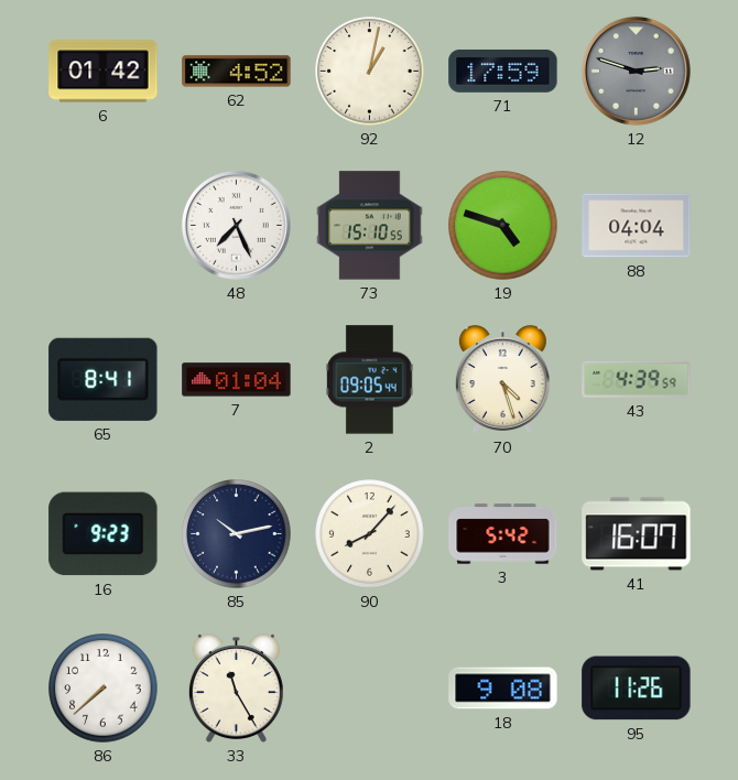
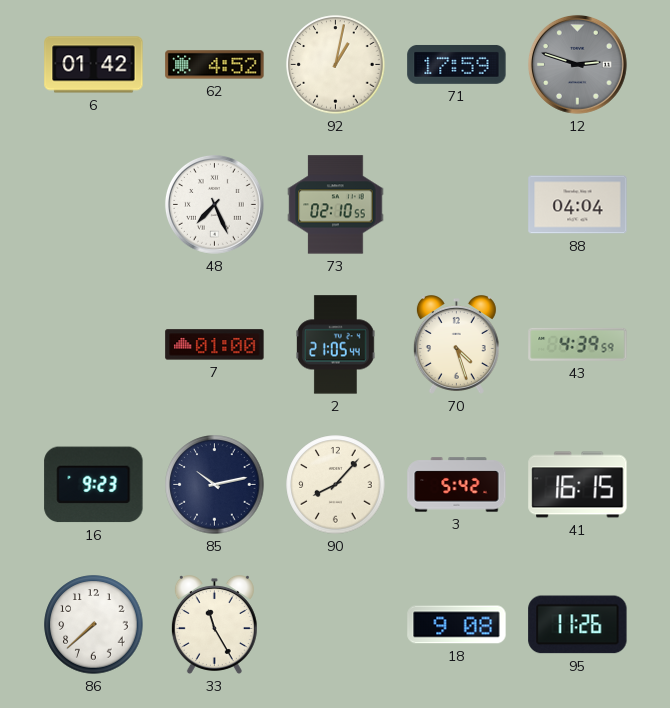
73: 15:10 -> 02:10 (336, 205)
19: 4:48 -> none (503, 226)
65: 8:41 -> none (104, 379)
7: 01:04 -> 01:00 (215, 345)
2: 09:05 -> 21:05 (336, 345)
41: 16:07 -> 16:15 (578, 485)
